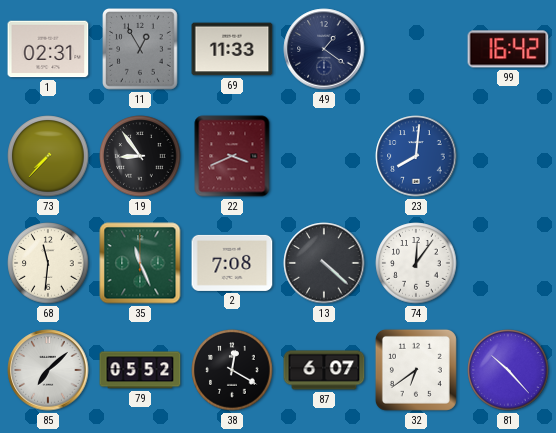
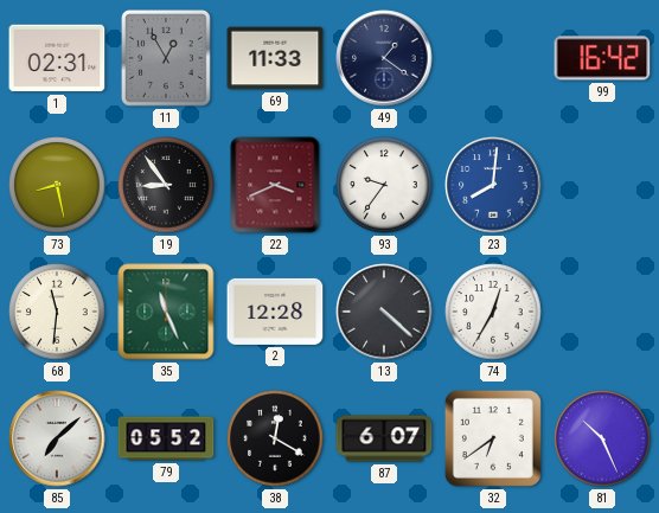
73: 7:37 -> 8:28 (57, 185)
93: none -> 9:36 (384, 185)
2: 7:08 -> 12:28 (275, 312)
74: 12:06 -> 12:35 (493, 312)
81: 10:23 -> 10:26 (602, 438)
